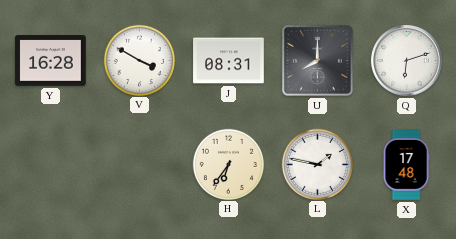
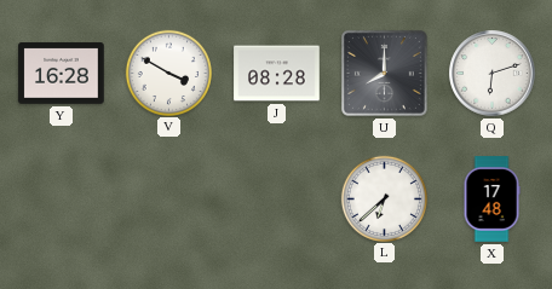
J: 08:31 -> 08:28 (277, 74)
H: 6:36 -> none (228, 164)
L: 1:47 -> 6:38 (384, 198)
